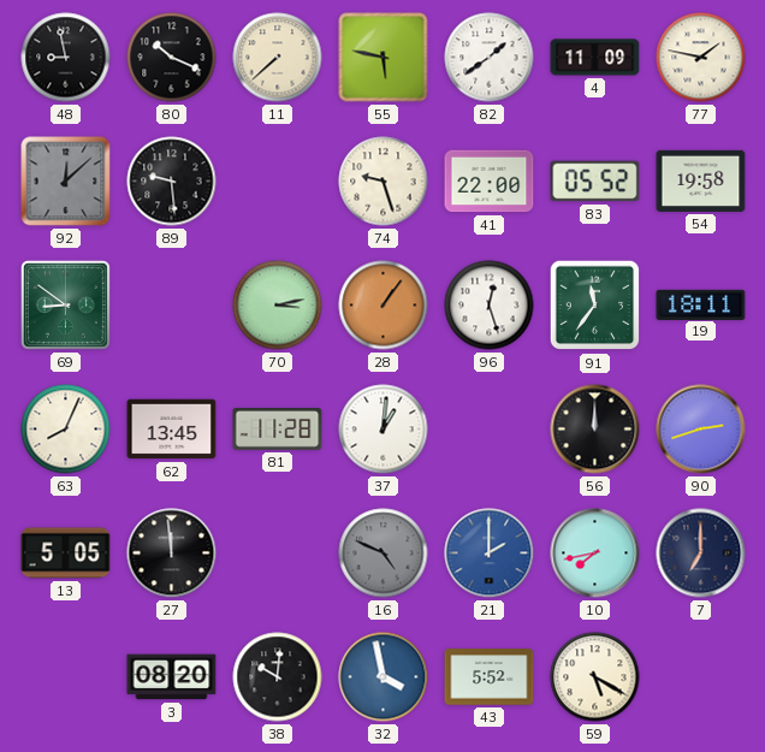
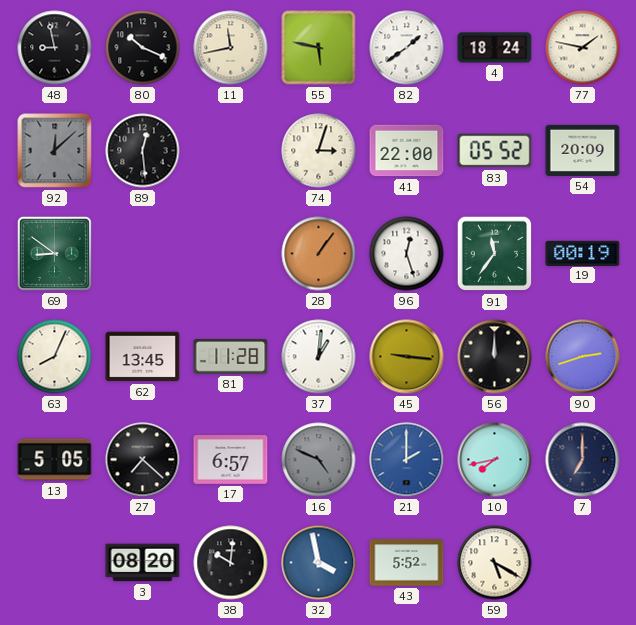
11: 7:38 -> 11:43 (231, 48)
4: 11:09 -> 18:24 (495, 48)
89: 9:29 -> 12:29 (143, 151)
74: 9:27 -> 3:03 (319, 151)
54: 19:58 -> 20:09 (583, 150)
70: 3:13 -> none (278, 306)
19: 18:11 -> 00:19 (583, 253)
45: none -> 9:16 (407, 357)
27: 11:59 -> 7:22 (143, 460)
17: none -> 6:57 (231, 460)
